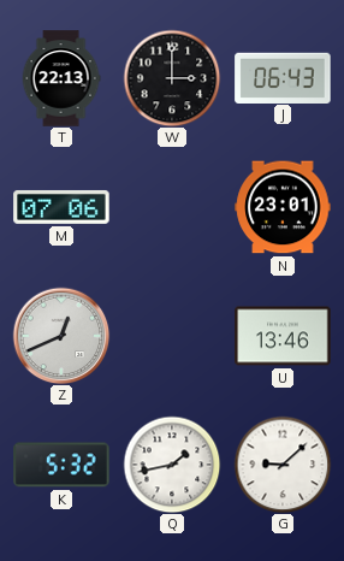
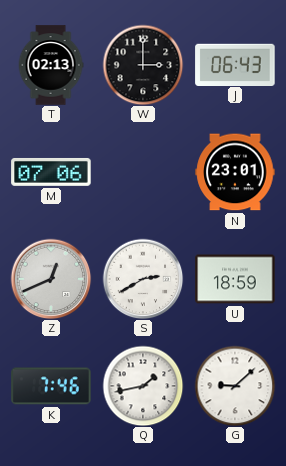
T: 22:13 -> 02:13 (51, 65)
S: none -> 2:40 (143, 279)
U: 13:46 -> 18:59 (235, 279)
K: 5:32 -> 7:46 (51, 386)
